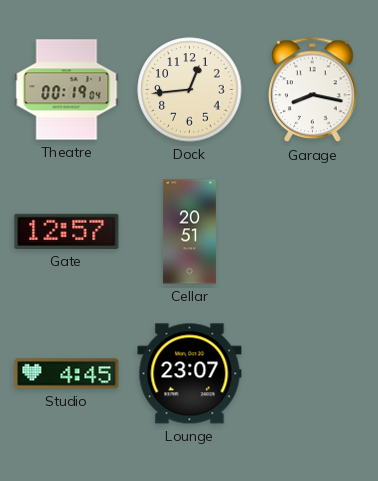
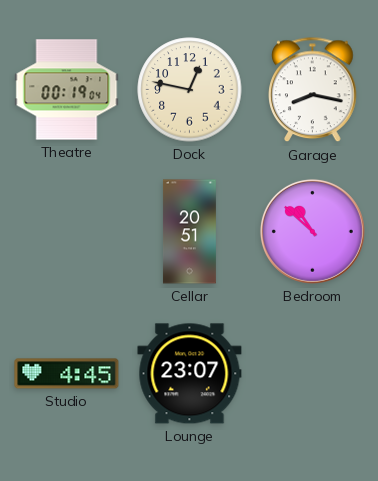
Dock: 12:44 -> 12:47 (190, 90)
Gate: 12:57 -> none (67, 231)
Bedroom: none -> 10:52 (312, 231)
